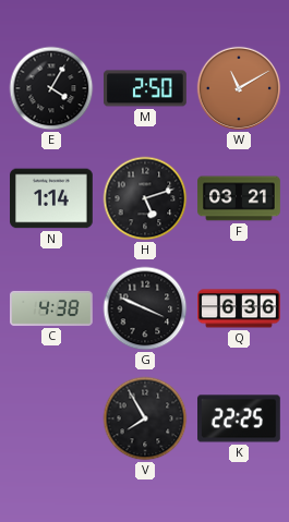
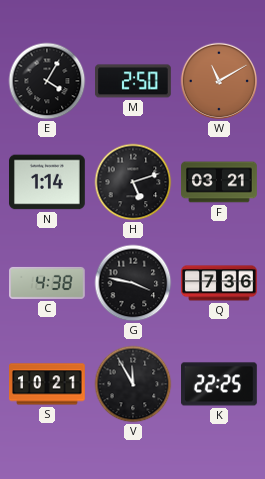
G: 3:49 -> 3:47 (133, 283)
Q: 6:36 -> 7:36 (219, 283)
S: none -> 10:21 (48, 384)
V: 7:55 -> 11:55 (133, 384)
